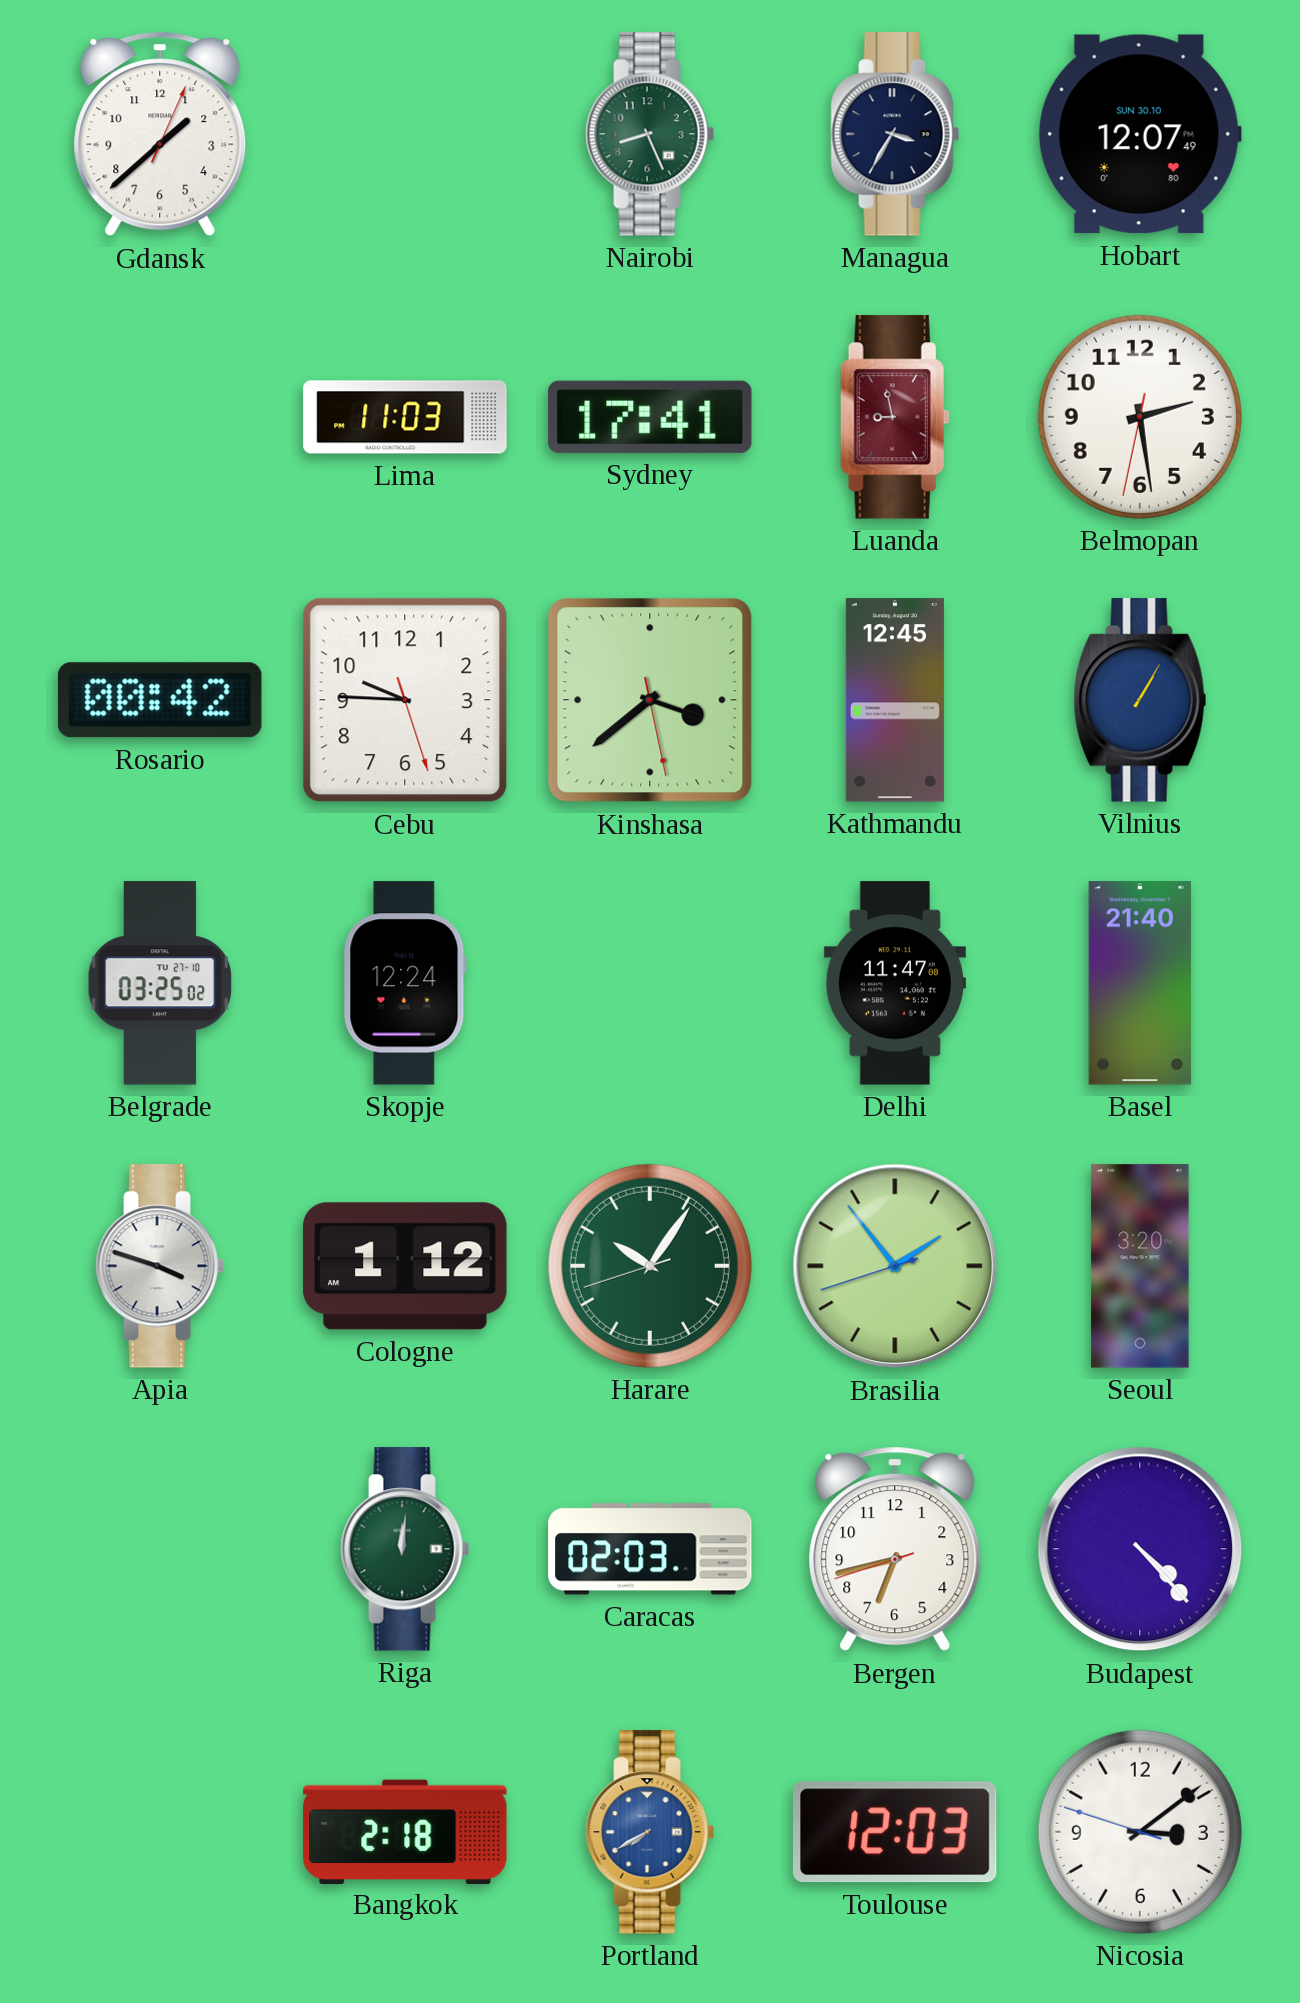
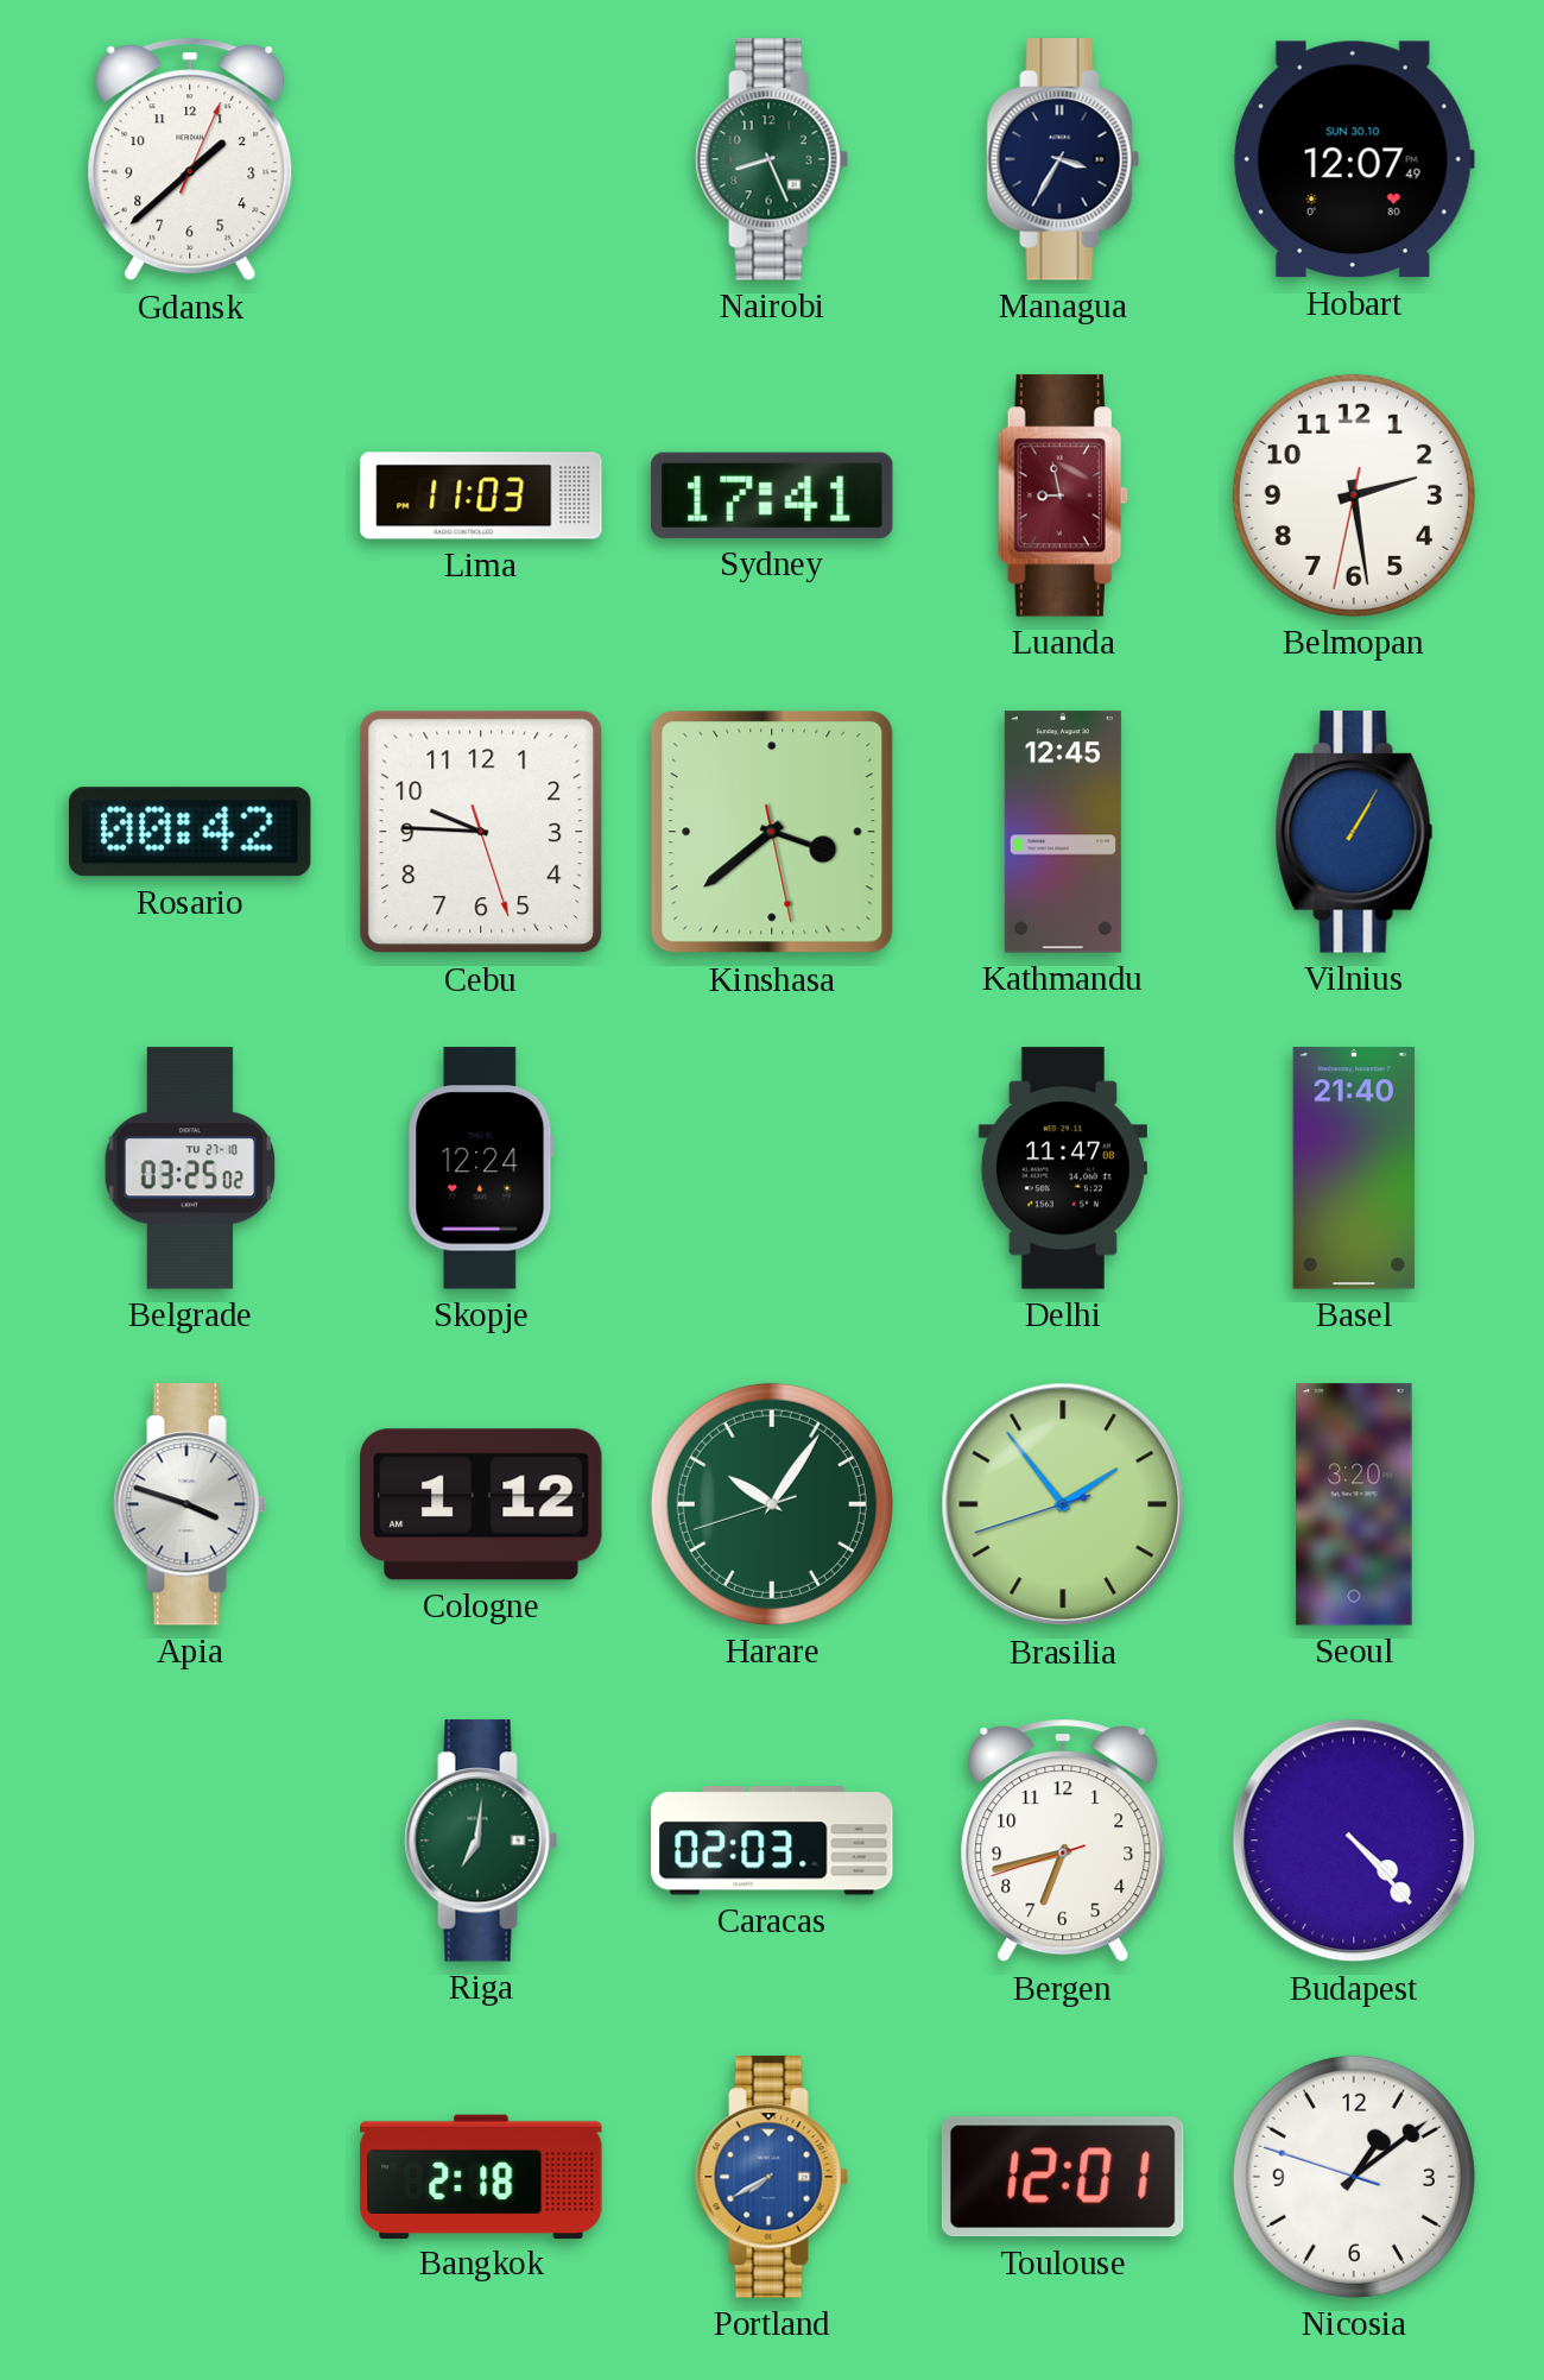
Riga: 12:01 -> 7:01 (481, 1841)
Toulouse: 12:03 -> 12:01 (1063, 2177)
Nicosia: 3:08 -> 1:08 (1354, 2177)
